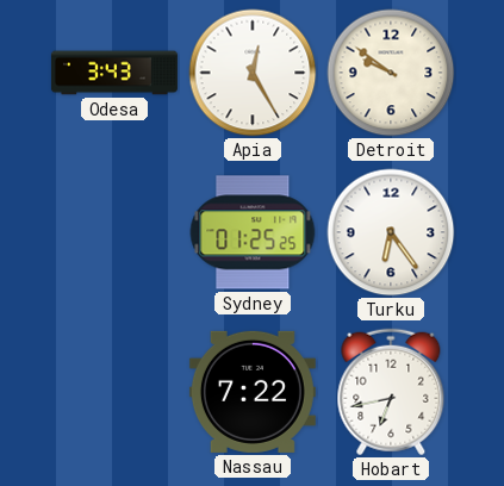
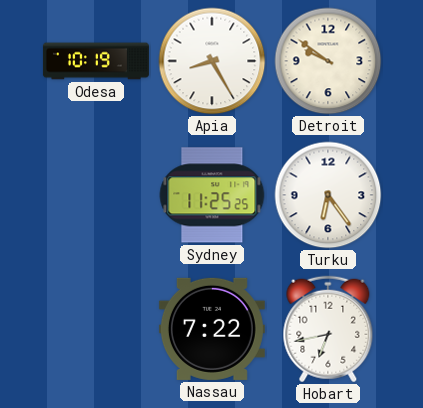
Odesa: 3:43 -> 10:19 (96, 61)
Apia: 12:25 -> 8:25 (212, 61)
Sydney: 01:25 -> 11:25 (212, 195)
